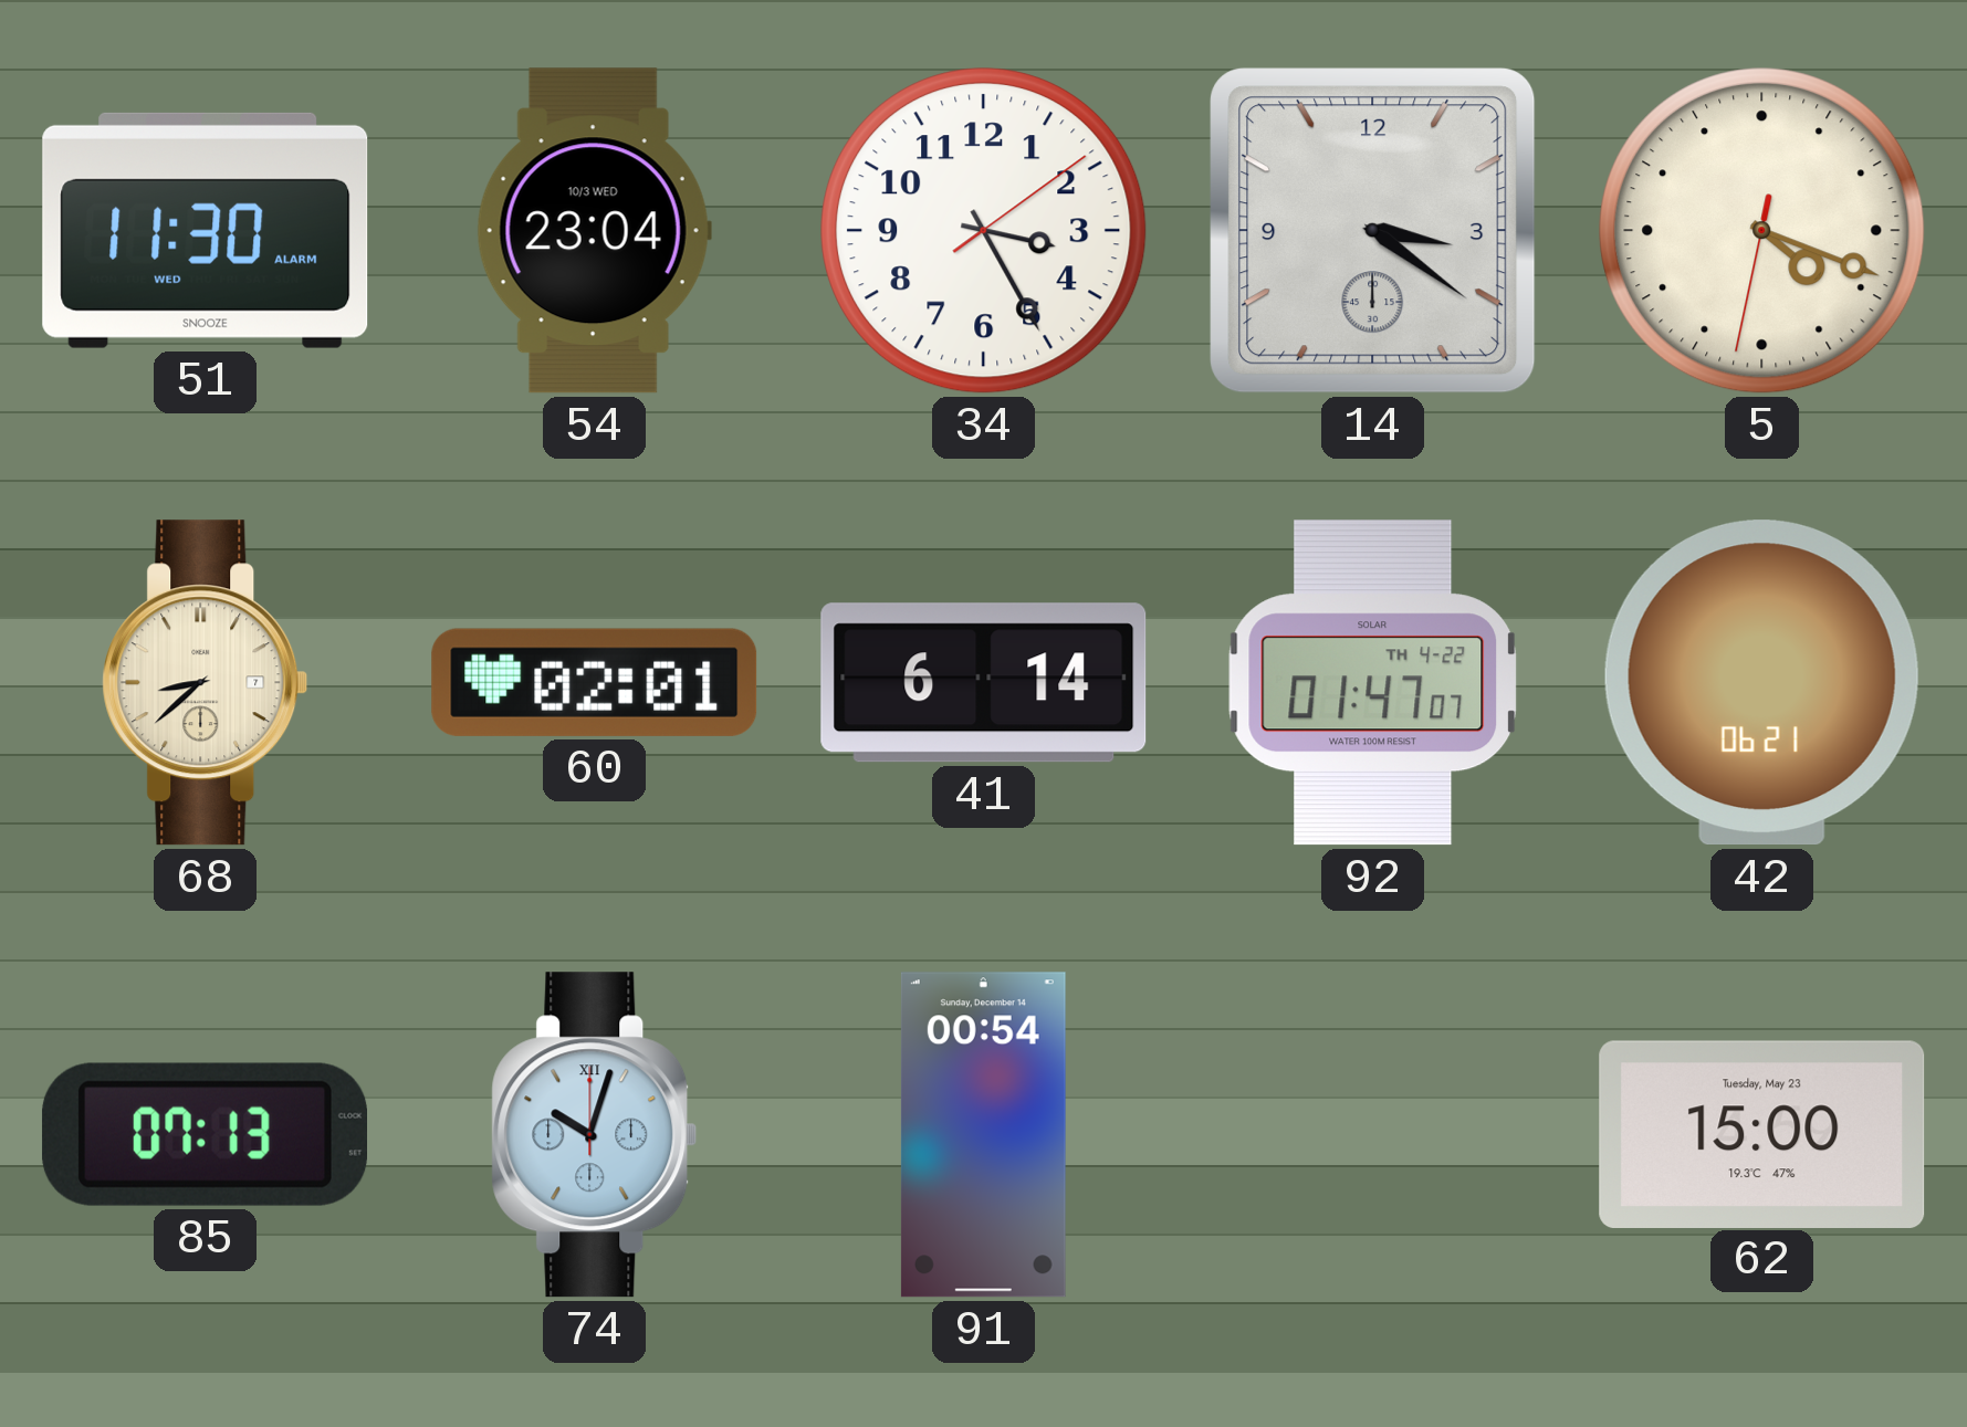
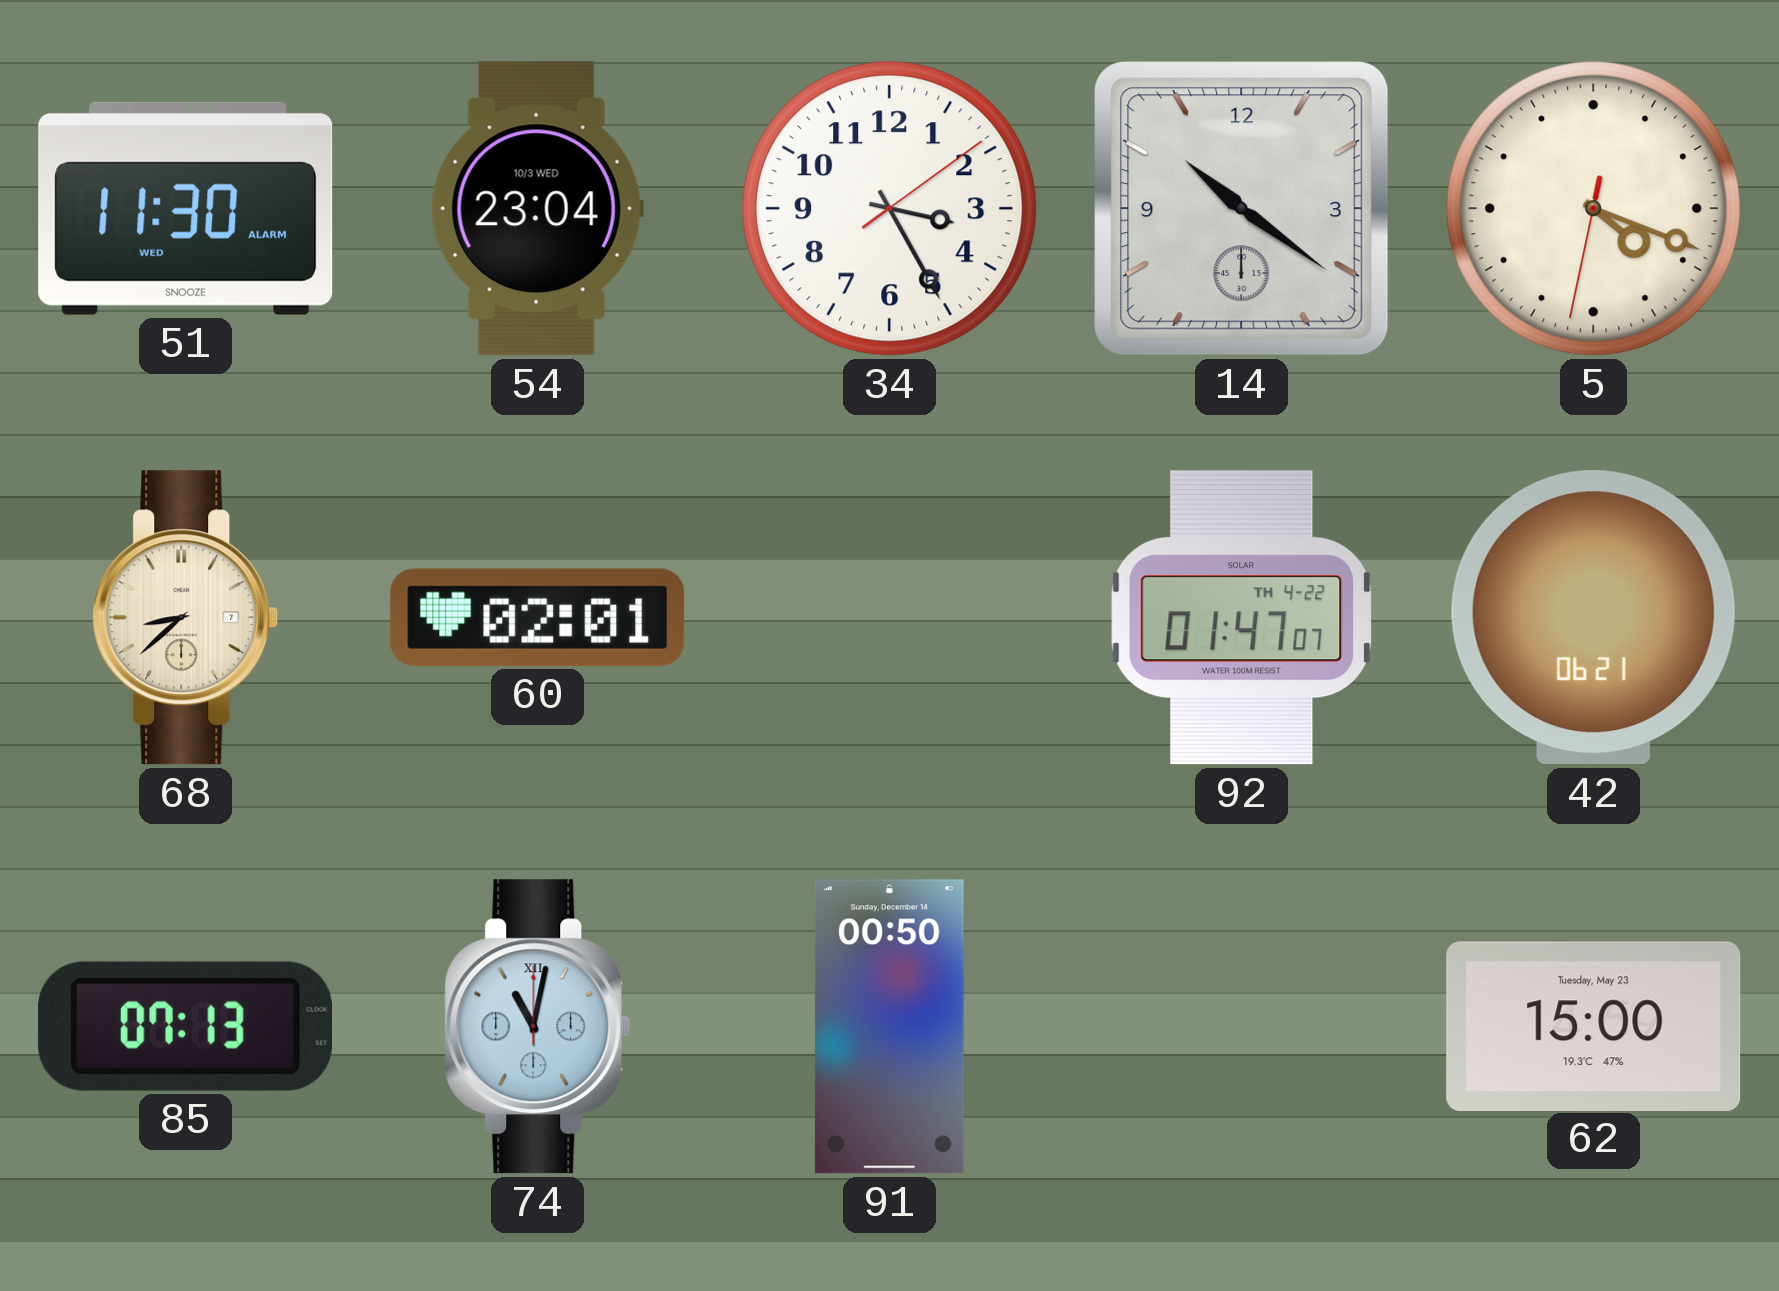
14: 3:21 -> 10:21 (1242, 209)
41: 6:14 -> none (984, 683)
74: 10:03 -> 11:02 (538, 1027)
91: 00:54 -> 00:50 (889, 1027)
